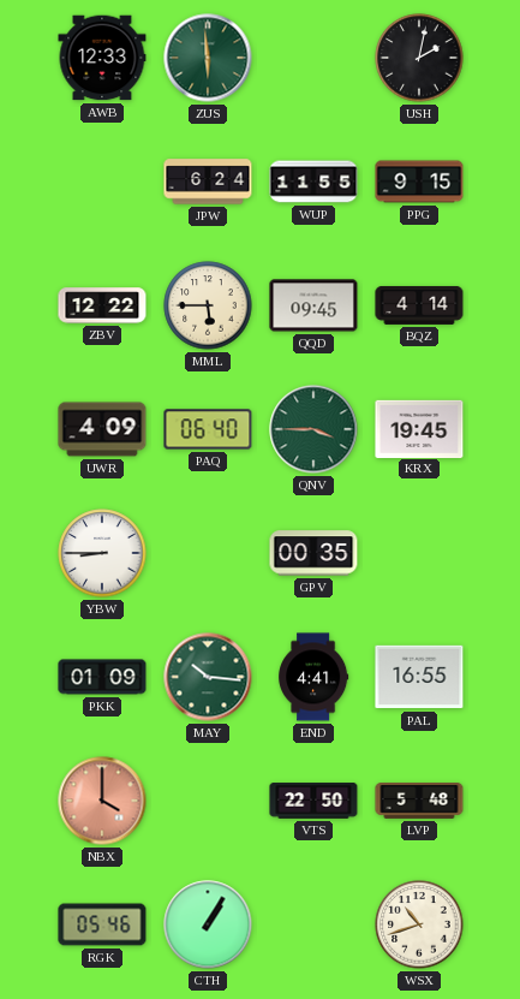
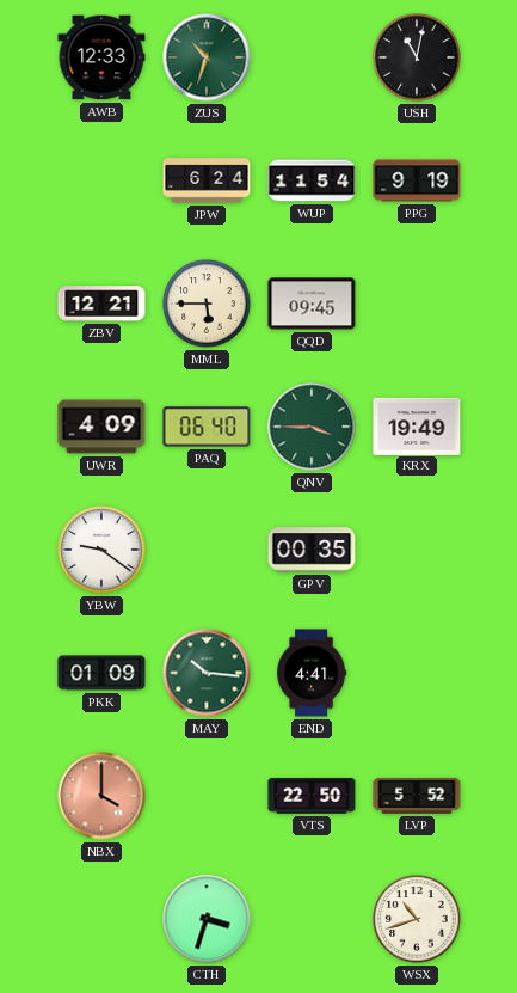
ZUS: 5:59 -> 10:33 (207, 57)
USH: 2:02 -> 11:02 (417, 57)
WUP: 11:55 -> 11:54 (312, 180)
PPG: 9:15 -> 9:19 (417, 180)
ZBV: 12:22 -> 12:21 (101, 304)
BQZ: 4:14 -> none (419, 305)
KRX: 19:45 -> 19:49 (417, 425)
YBW: 8:45 -> 9:21 (101, 550)
PAL: 16:55 -> none (419, 677)
LVP: 5:48 -> 5:52 (417, 797)
RGK: 05:46 -> none (102, 924)
CTH: 1:05 -> 3:33 (207, 919)
